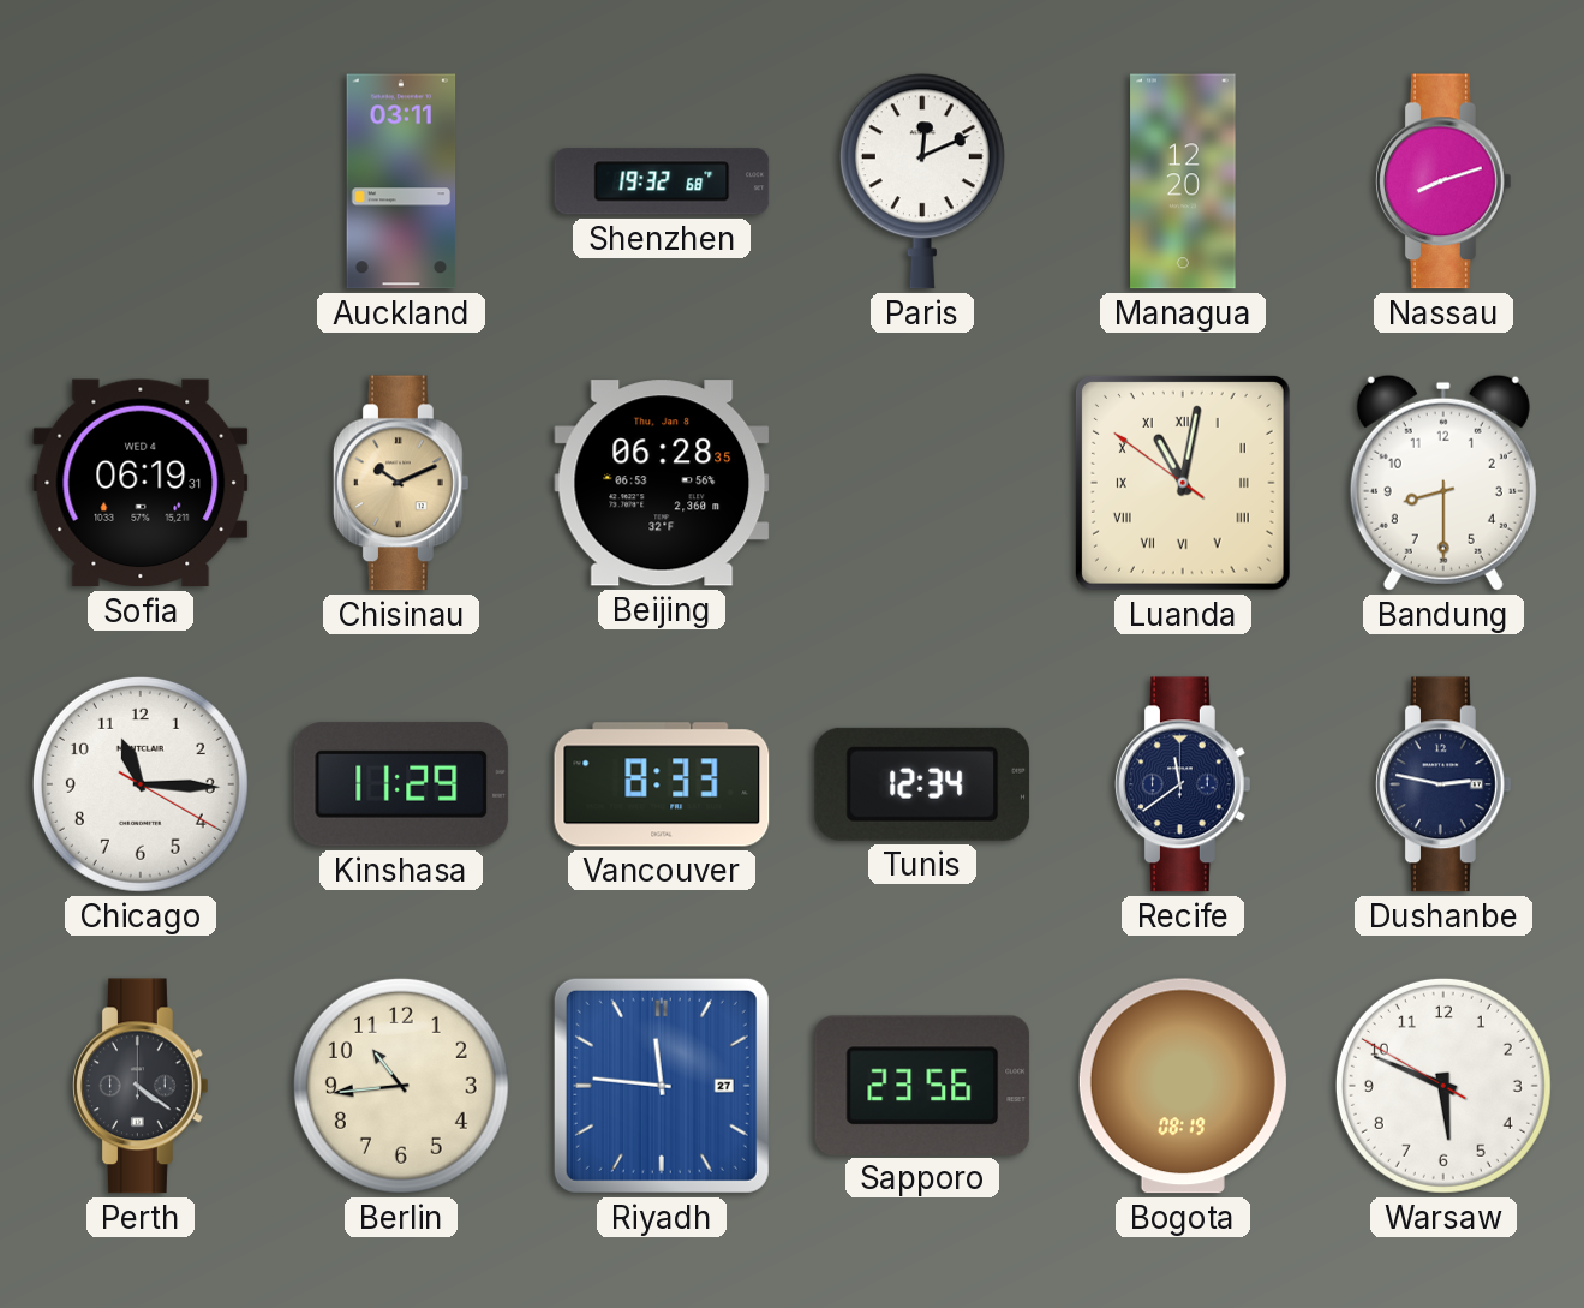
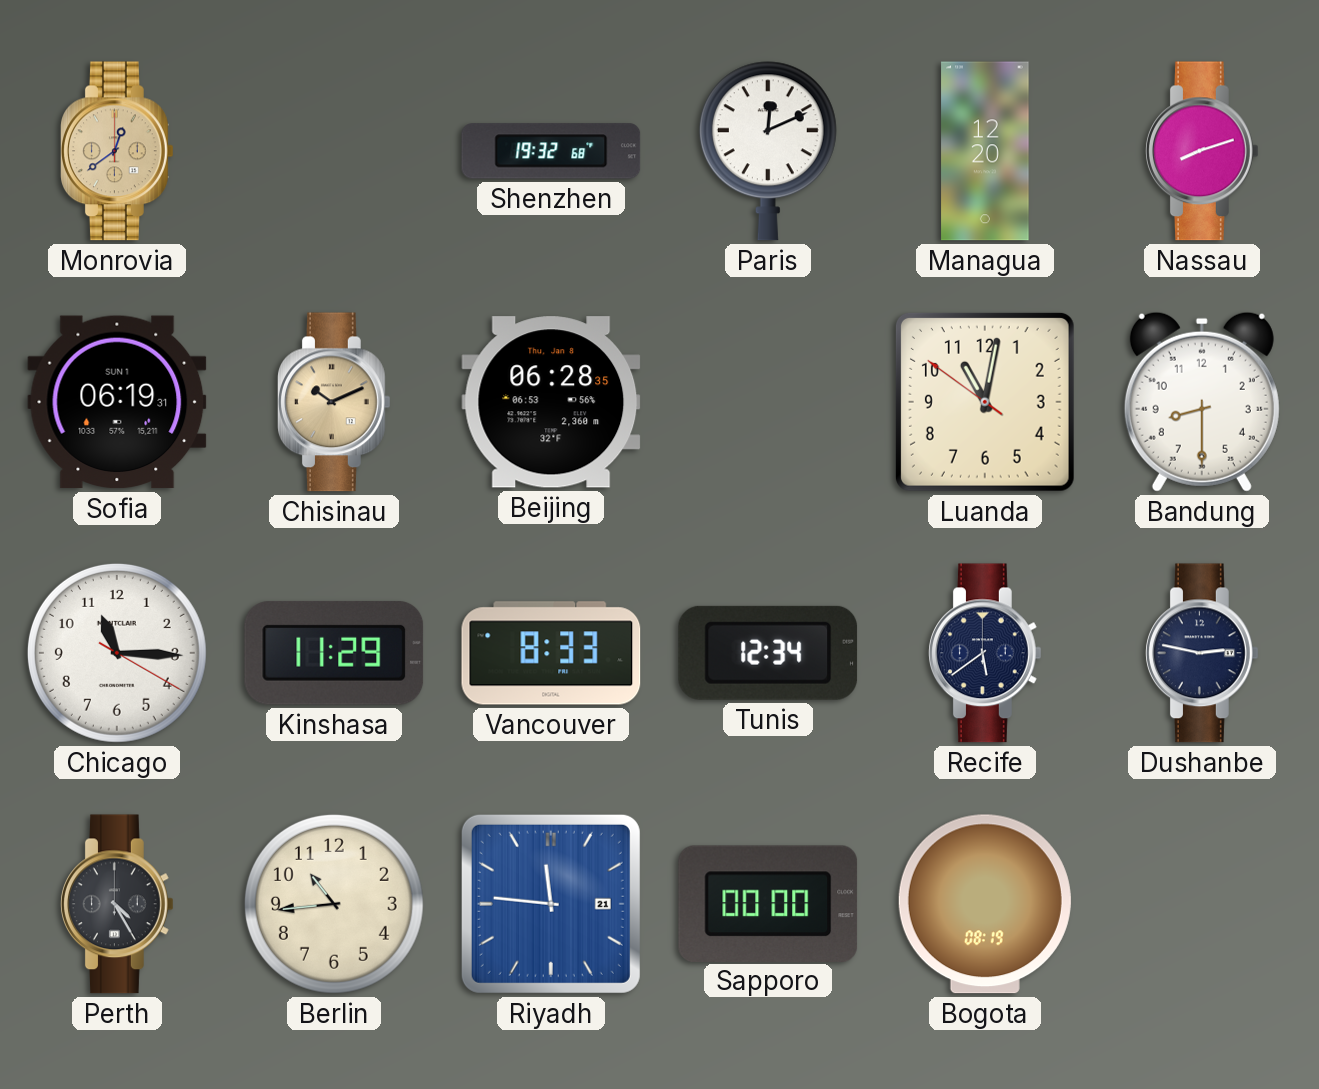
Monrovia: none -> 12:39 (117, 151)
Auckland: 03:11 -> none (401, 181)
Sofia date: WED 4 -> SUN 1 (117, 402)
Luanda numerals: Roman -> Arabic (985, 402)
Recife: 11:39 -> 5:39 (985, 653)
Perth: 4:21 -> 4:25 (117, 904)
Riyadh date: 27 -> 21 (551, 904)
Sapporo: 23:56 -> 00:00 (768, 903)
Warsaw: 5:48 -> none (1443, 1086)
